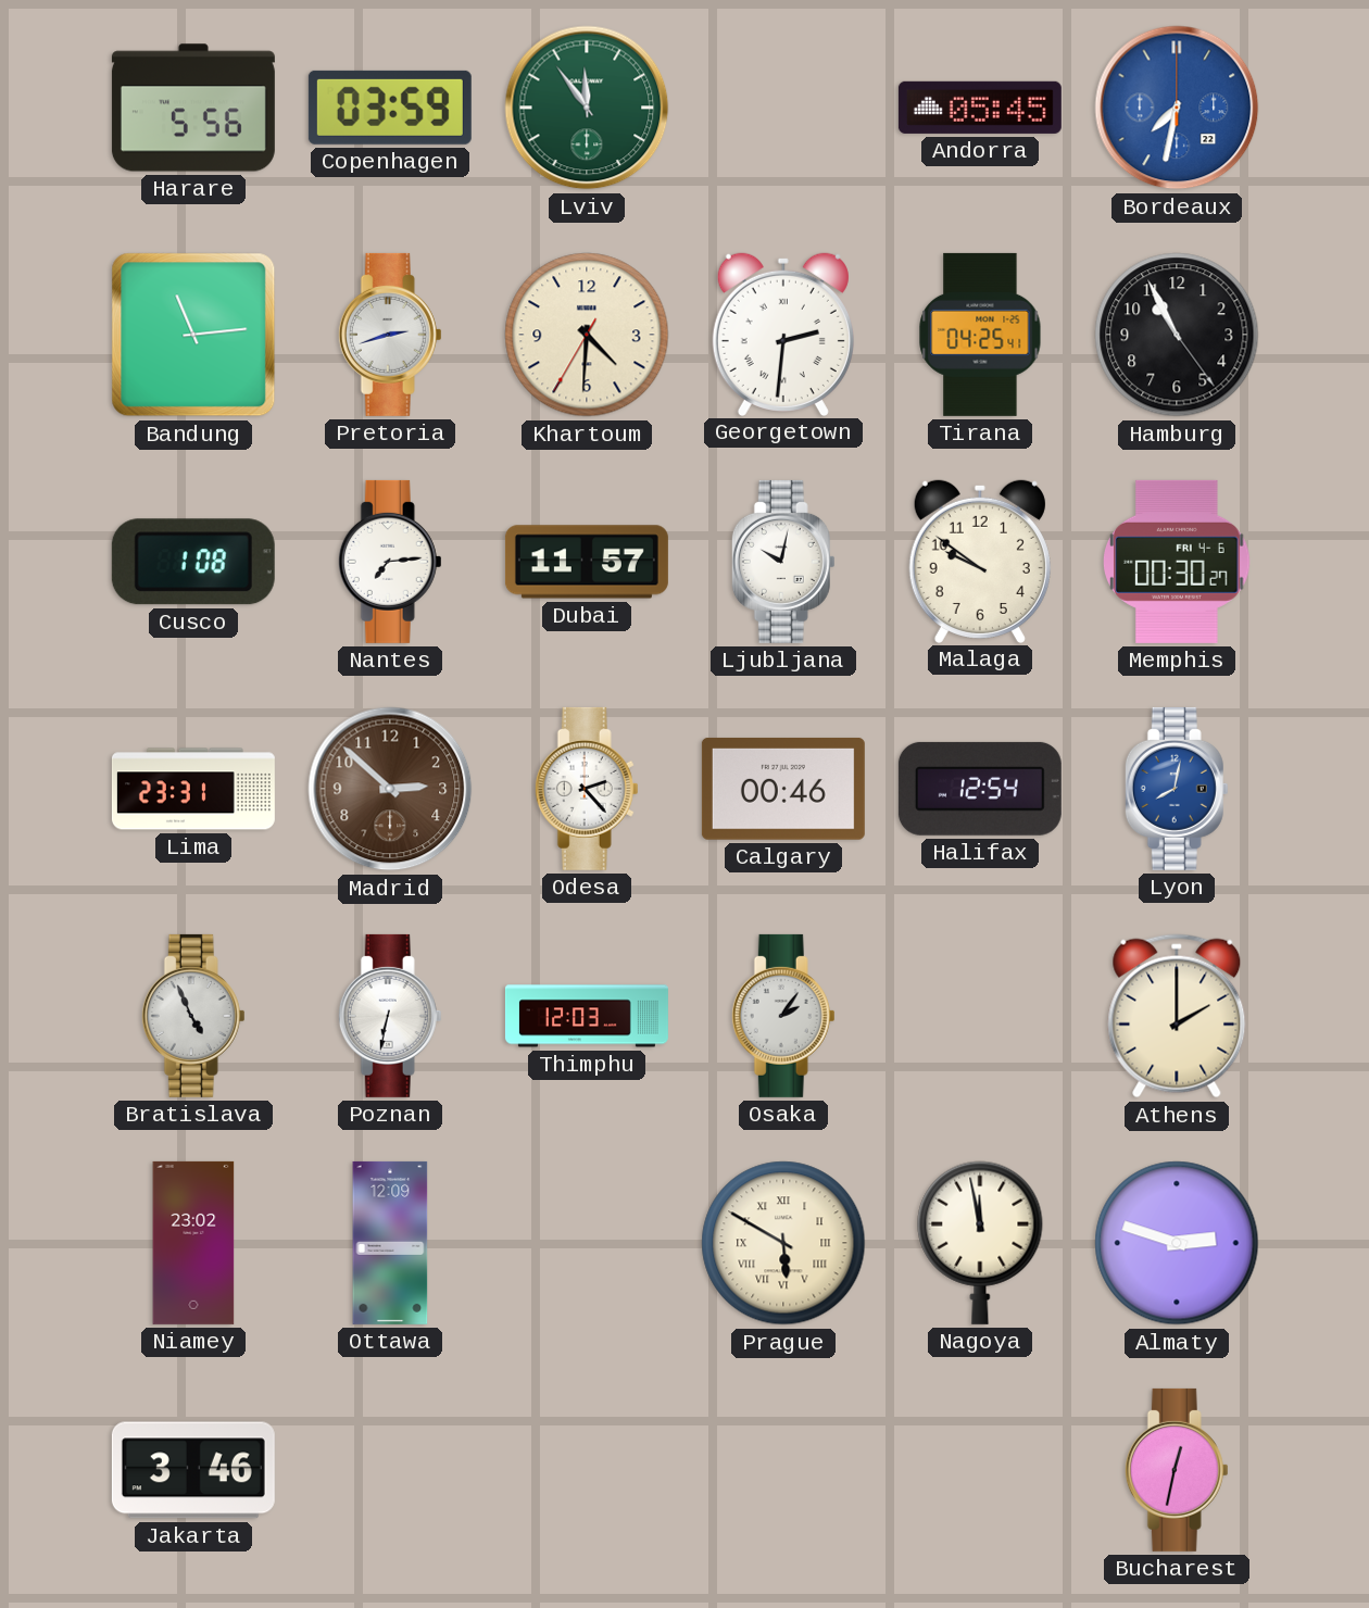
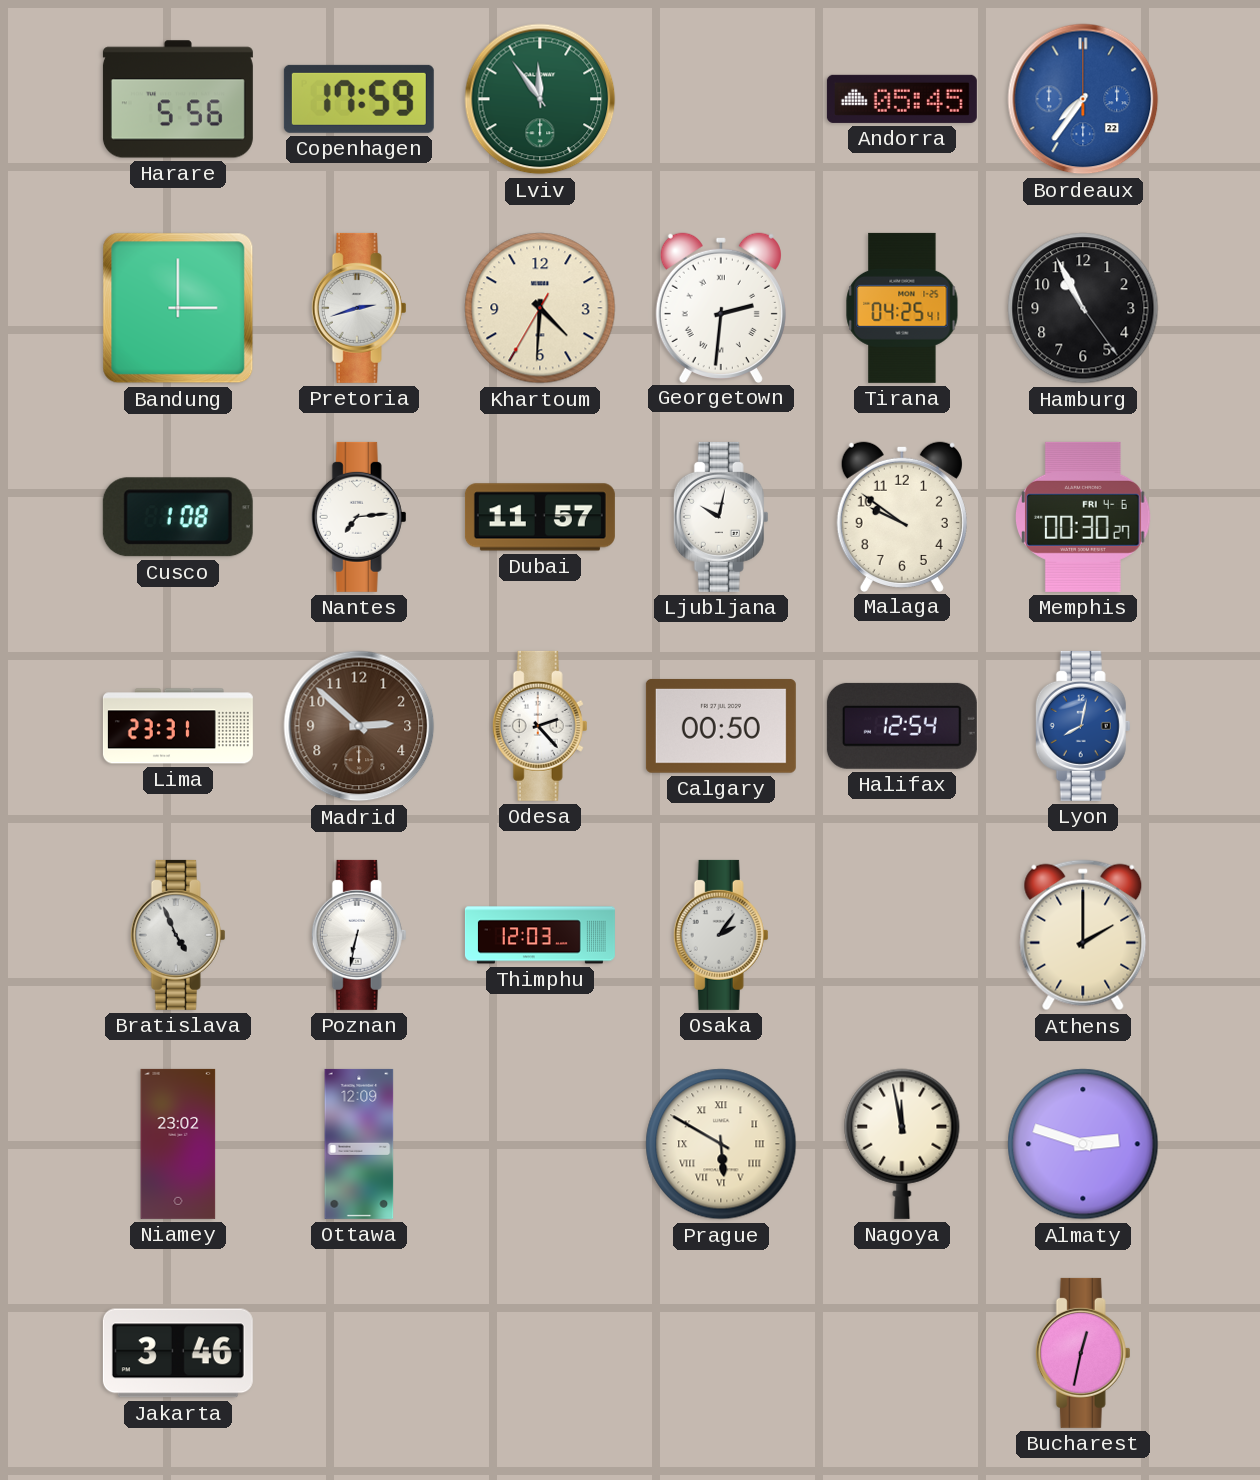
Copenhagen: 03:59 -> 17:59 (359, 99)
Bordeaux: 7:32 -> 7:36 (1083, 99)
Bandung: 11:14 -> 3:00 (178, 308)
Calgary: 00:46 -> 00:50 (721, 726)
